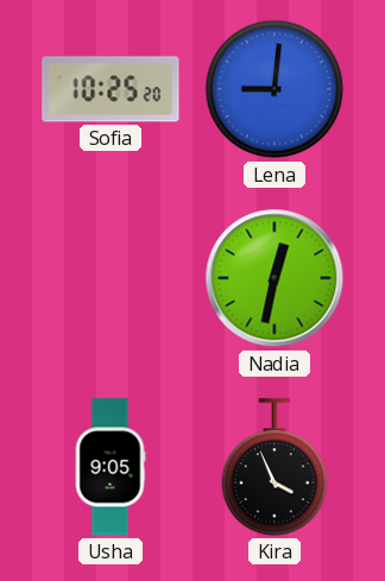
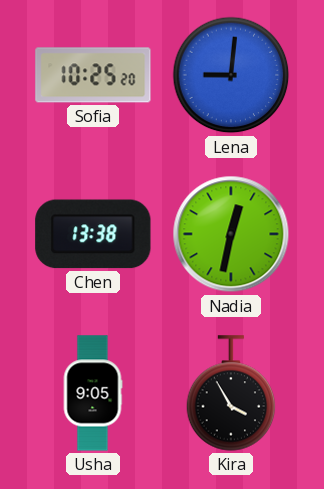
Chen: none -> 13:38 (93, 234)
Kira: 3:56 -> 3:55 (231, 393)
